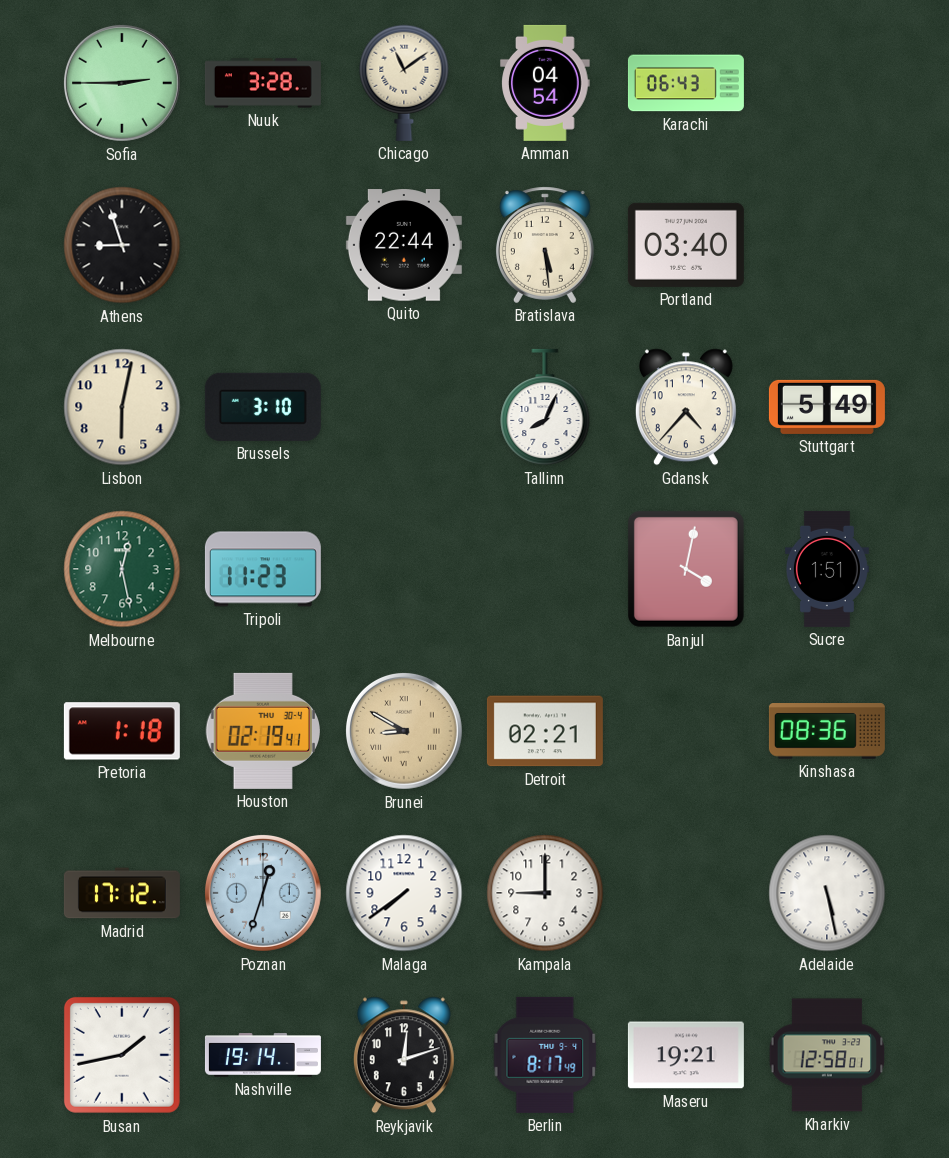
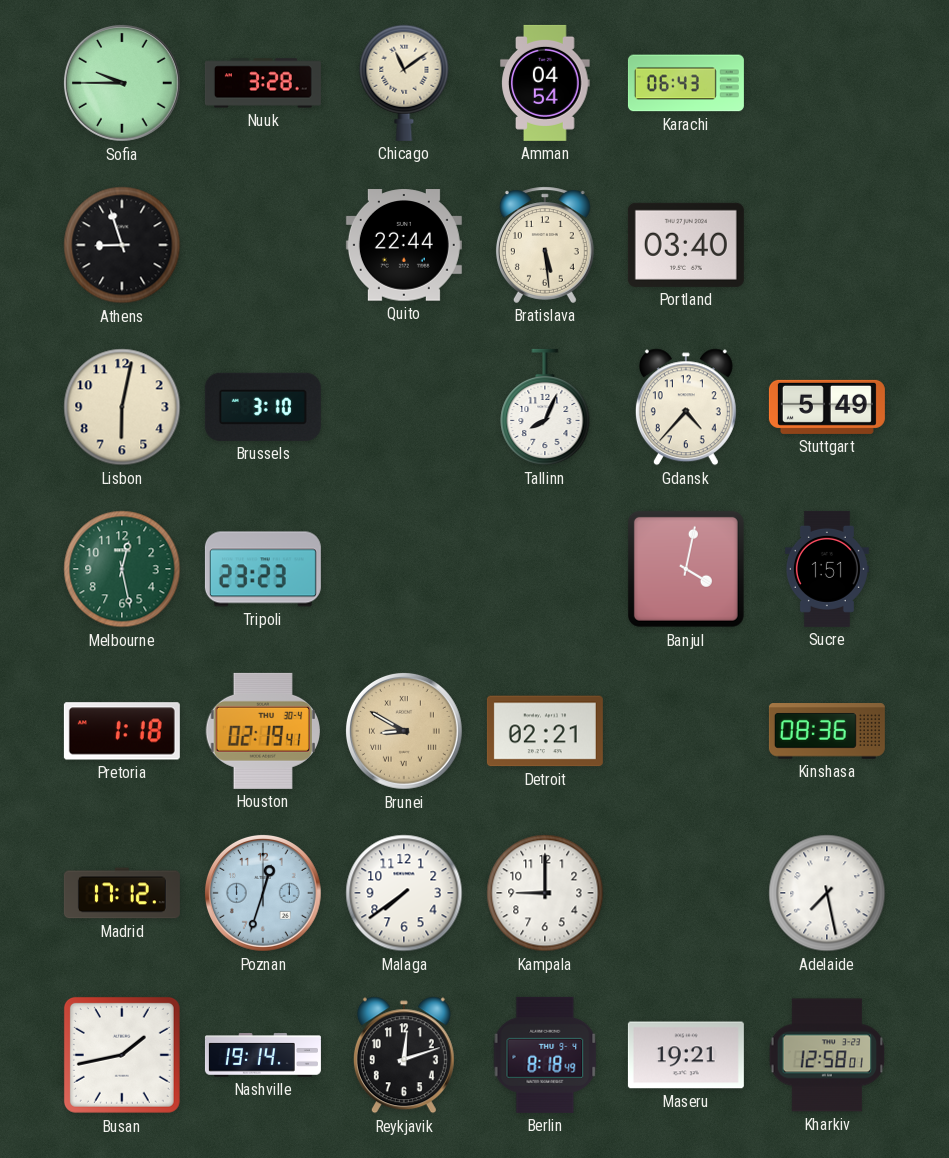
Sofia: 2:45 -> 9:45 (122, 83)
Tripoli: 11:23 -> 23:23 (263, 569)
Adelaide: 5:28 -> 7:28 (827, 893)
Berlin: 8:17 -> 8:18 (545, 1055)
